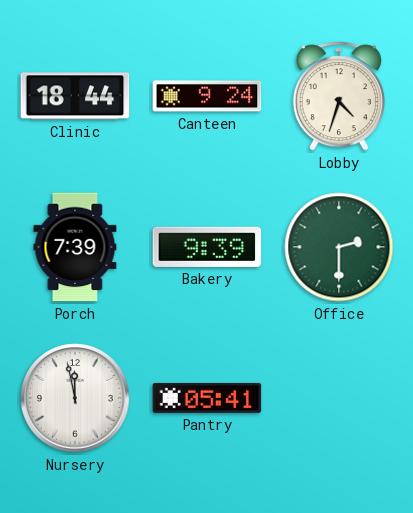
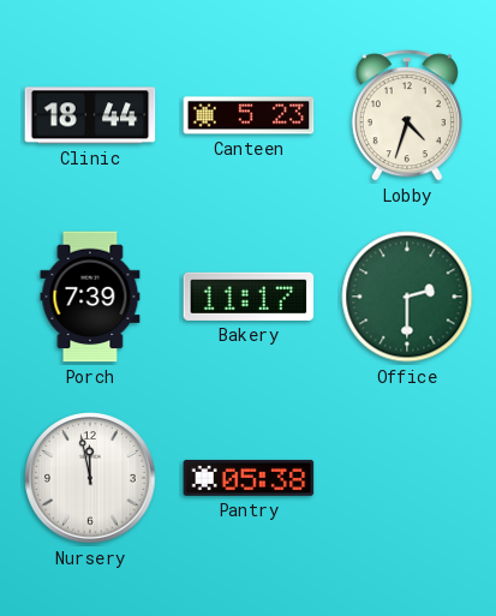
Canteen: 9:24 -> 5:23 (249, 115)
Bakery: 9:39 -> 11:17 (249, 297)
Pantry: 05:41 -> 05:38 (249, 478)
